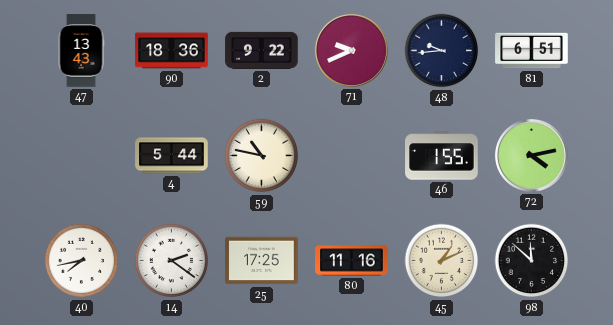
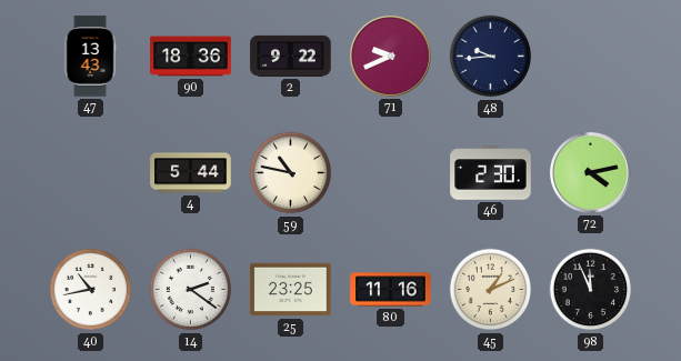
81: 6:51 -> none (532, 51)
46: 1:55 -> 2:30 (491, 173)
40: 7:43 -> 10:43 (91, 290)
25: 17:25 -> 23:25 (291, 290)
98: 11:52 -> 11:56 (591, 290)
